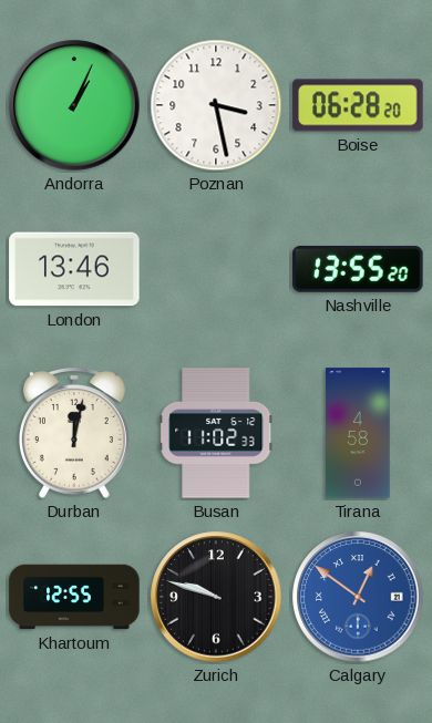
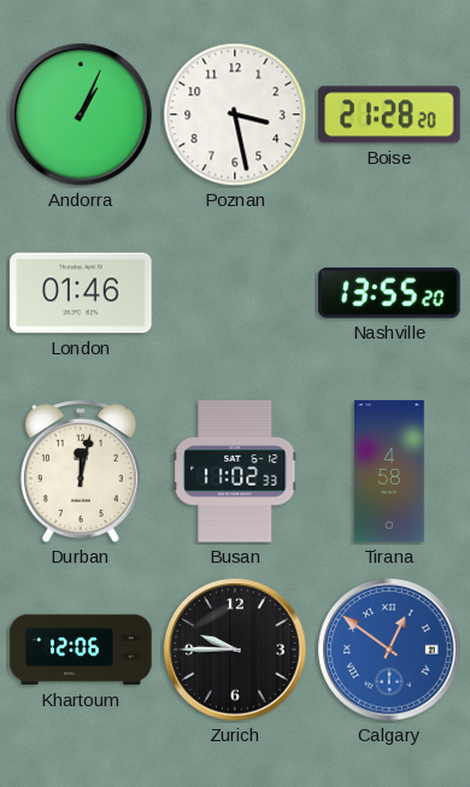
Boise: 06:28 -> 21:28 (389, 114)
London: 13:46 -> 01:46 (81, 293)
Khartoum: 12:55 -> 12:06 (81, 650)
Zurich: 9:48 -> 9:45 (235, 650)
